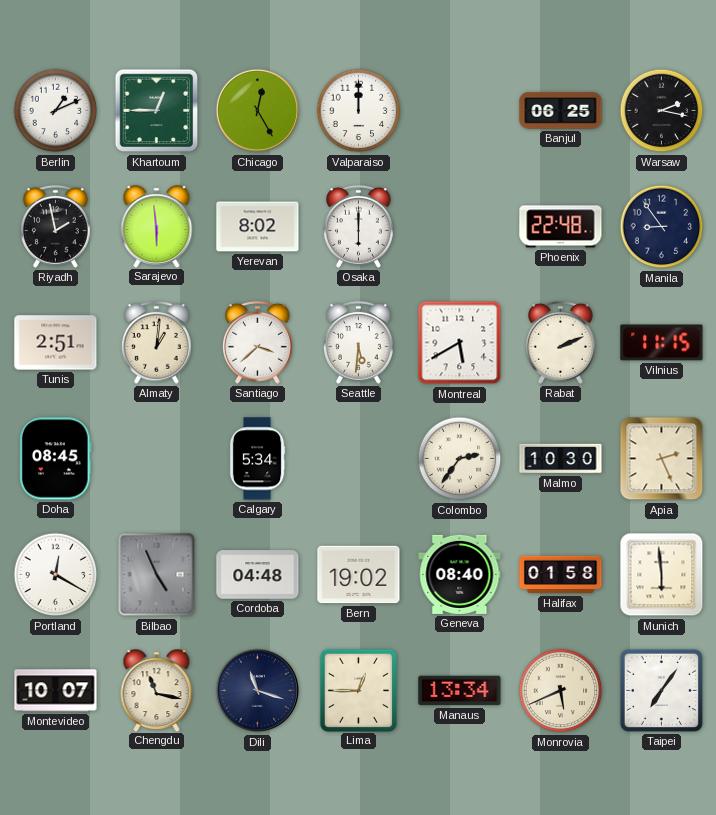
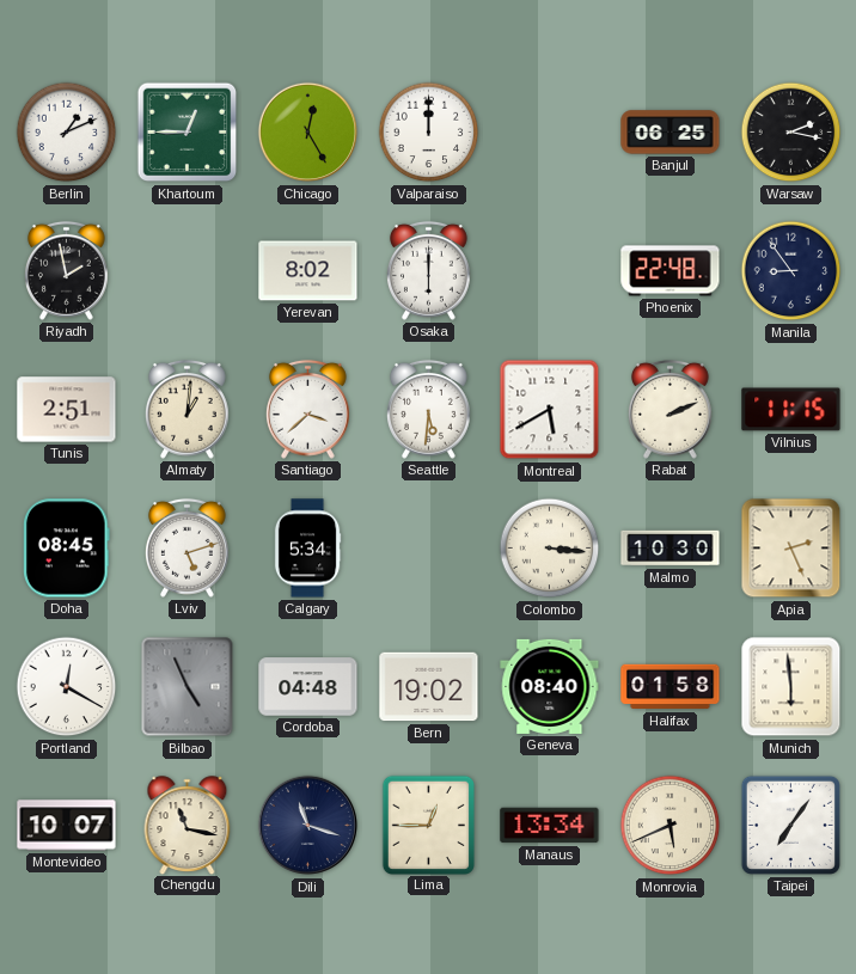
Sarajevo: 5:59 -> none (157, 226)
Lviv: none -> 5:12 (187, 547)
Colombo: 2:36 -> 3:16 (550, 549)
